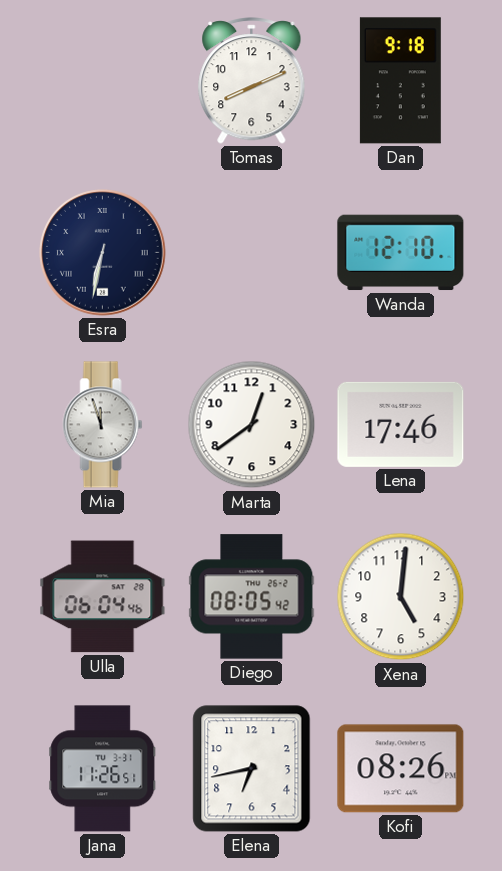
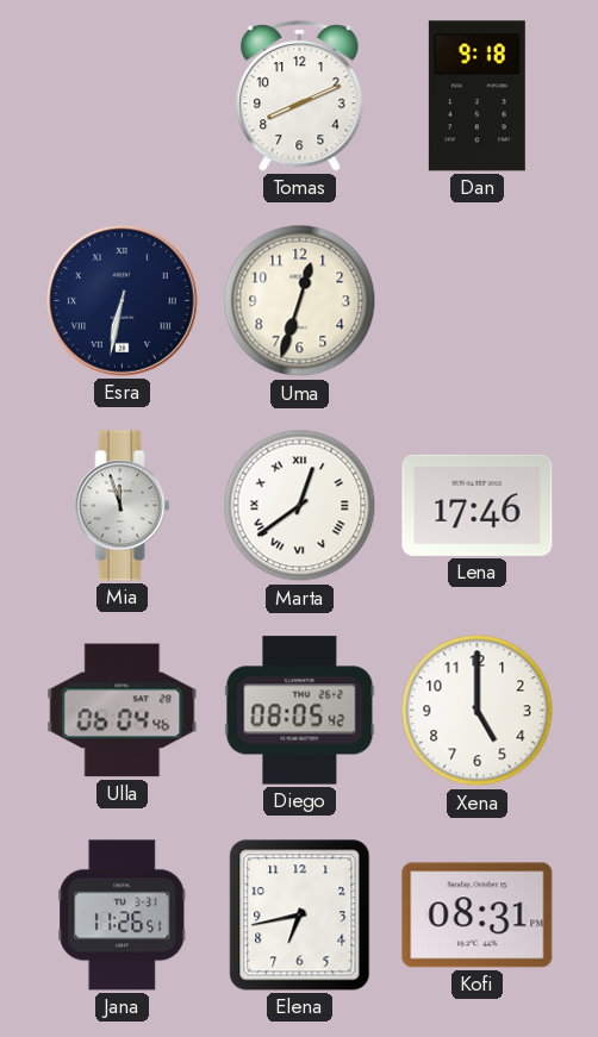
Uma: none -> 12:33 (300, 301)
Wanda: 12:10 -> none (401, 253)
Marta numerals: Arabic -> Roman (300, 506)
Xena: 5:01 -> 5:00 (478, 711)
Kofi: 08:26 -> 08:31 (478, 916)
